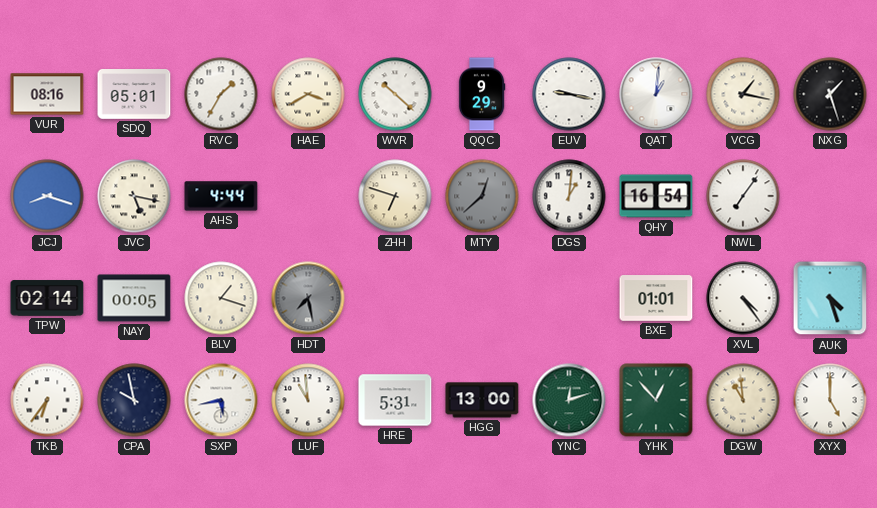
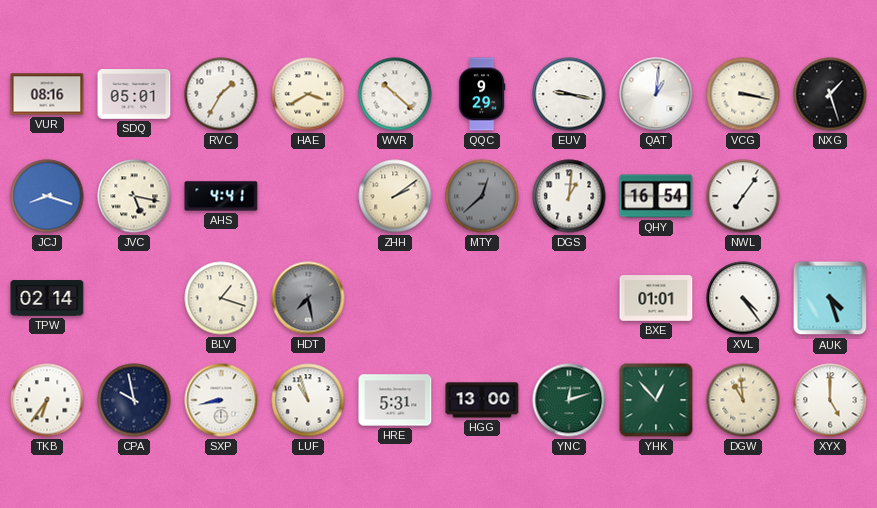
VCG: 1:17 -> 3:17 (743, 94)
AHS: 4:44 -> 4:41 (221, 196)
ZHH: 6:48 -> 2:09 (395, 196)
NAY: 00:05 -> none (134, 298)
SXP: 5:43 -> 8:43 (221, 400)
LUF: 10:59 -> 10:57 (308, 400)
